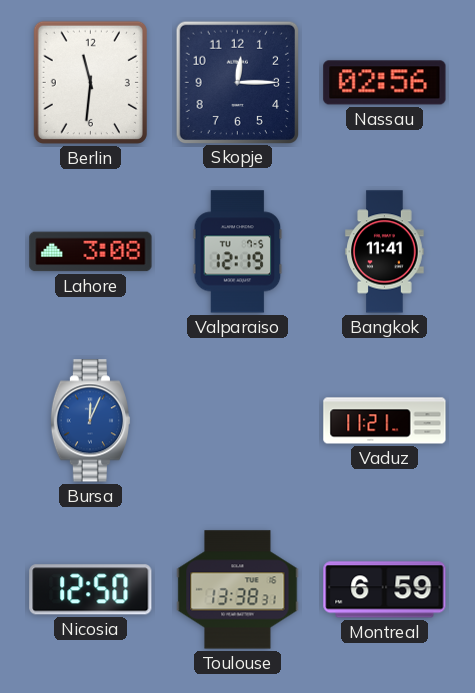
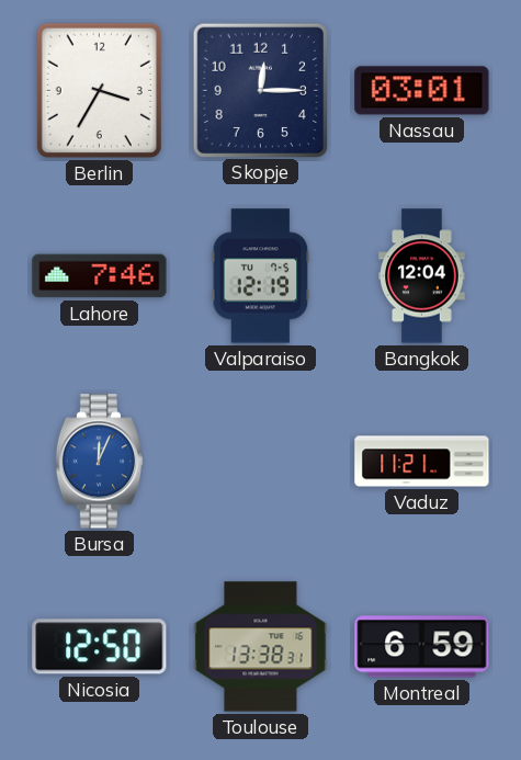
Berlin: 11:31 -> 3:35 (99, 90)
Nassau: 02:56 -> 03:01 (422, 91)
Lahore: 3:08 -> 7:46 (100, 276)
Bangkok: 11:41 -> 12:04 (422, 276)
